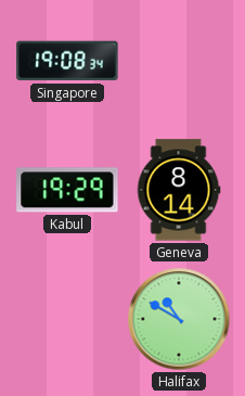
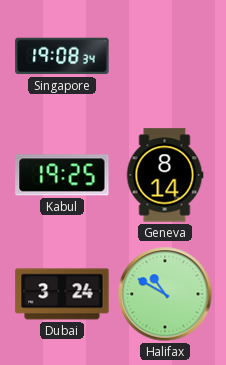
Kabul: 19:29 -> 19:25 (62, 175)
Dubai: none -> 3:24 (62, 294)
